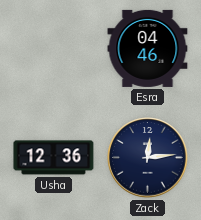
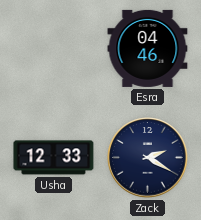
Usha: 12:36 -> 12:33 (54, 158)
Zack: 12:14 -> 2:20 (148, 158)
